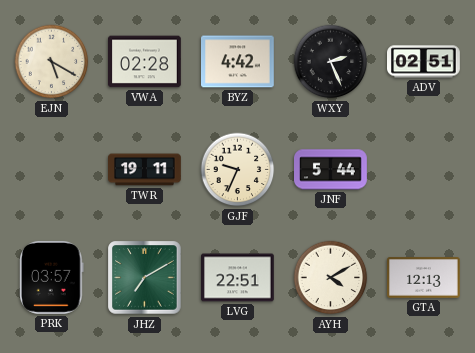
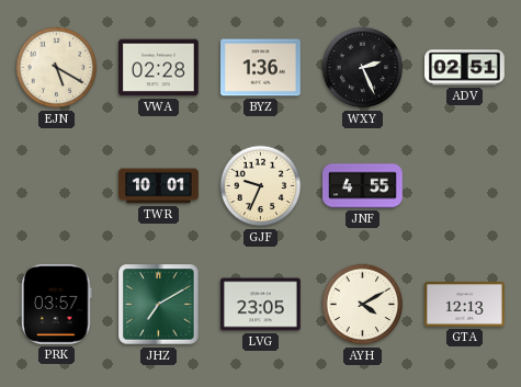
BYZ: 4:42 -> 1:36 (261, 68)
TWR: 19:11 -> 10:01 (159, 186)
JNF: 5:44 -> 4:55 (363, 186)
LVG: 22:51 -> 23:05 (261, 305)
